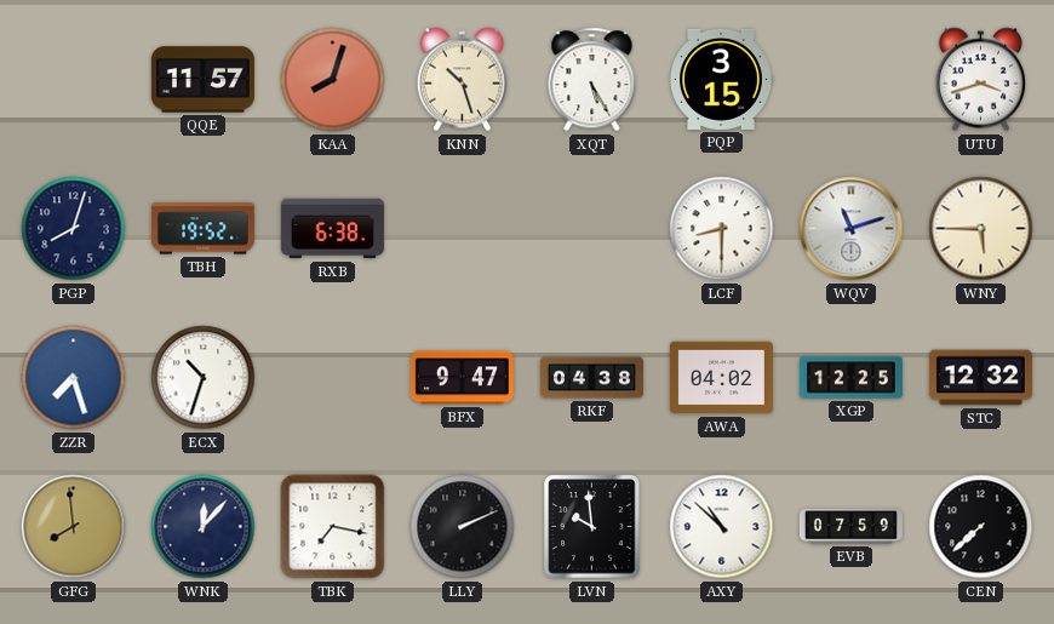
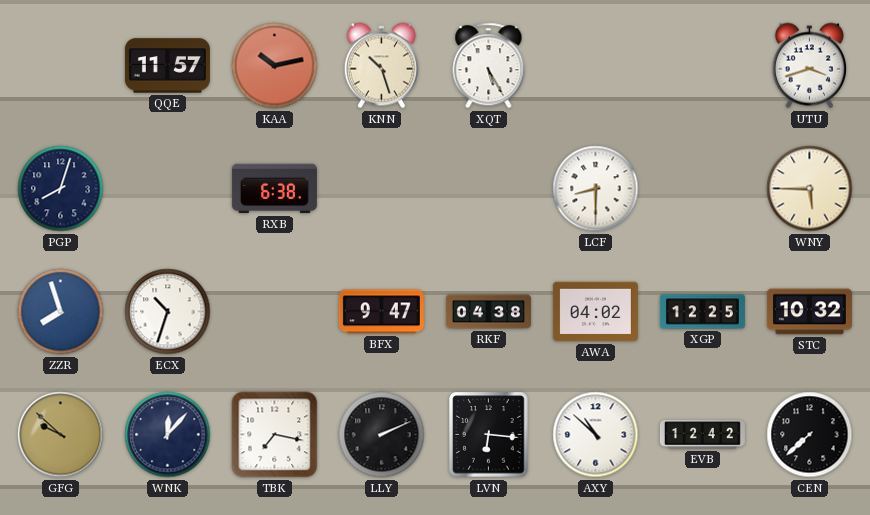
KAA: 8:03 -> 10:13 (275, 66)
PQP: 3:15 -> none (721, 79)
TBH: 19:52 -> none (202, 229)
WQV: 11:12 -> none (852, 229)
ZZR: 7:27 -> 7:57 (61, 312)
STC: 12:32 -> 10:32 (809, 312)
GFG: 7:59 -> 9:52 (61, 435)
LVN: 9:59 -> 6:16 (489, 435)
EVB: 07:59 -> 12:42 (702, 435)
